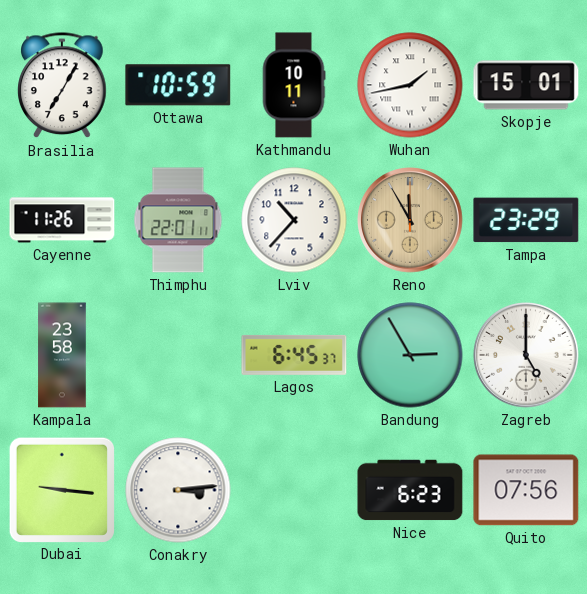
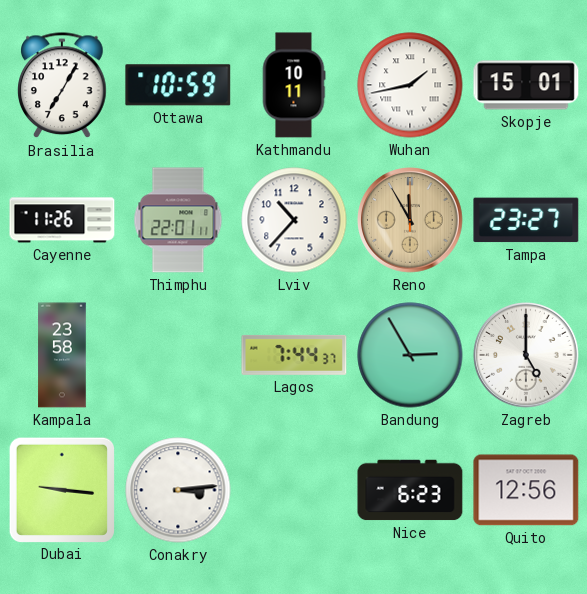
Tampa: 23:29 -> 23:27 (526, 220)
Lagos: 6:45 -> 7:44 (294, 355)
Quito: 07:56 -> 12:56 (526, 490)
